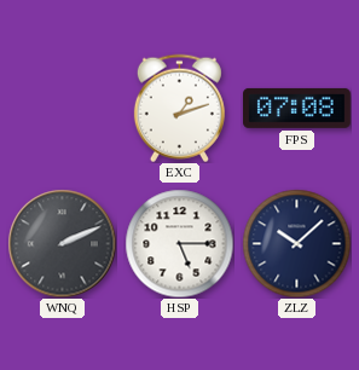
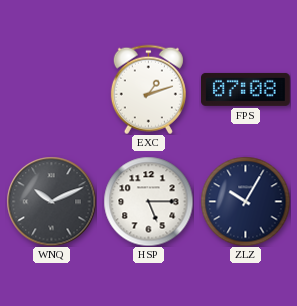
WNQ: 2:11 -> 10:11 (51, 201)
ZLZ: 10:08 -> 10:05 (245, 201)
